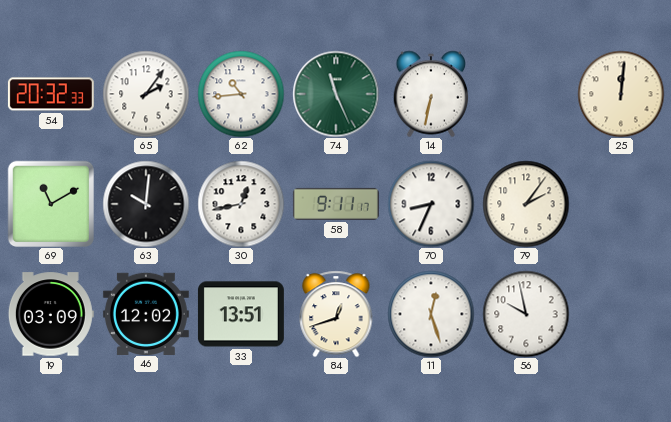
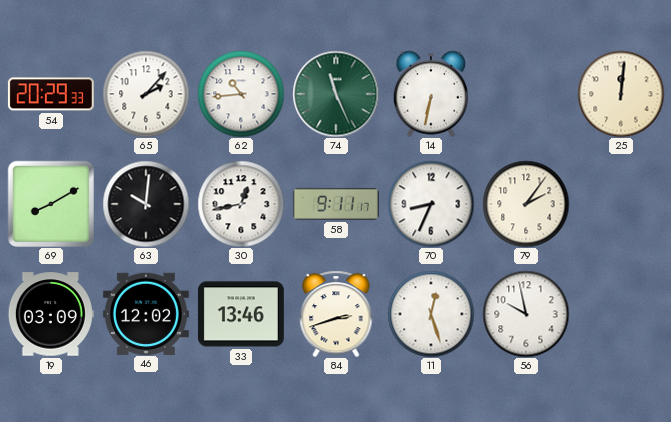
54: 20:32 -> 20:29 (51, 94)
65: 2:06 -> 2:07 (146, 94)
69: 11:10 -> 8:10 (50, 204)
33: 13:51 -> 13:46 (241, 314)
84: 12:42 -> 2:42 (336, 314)
